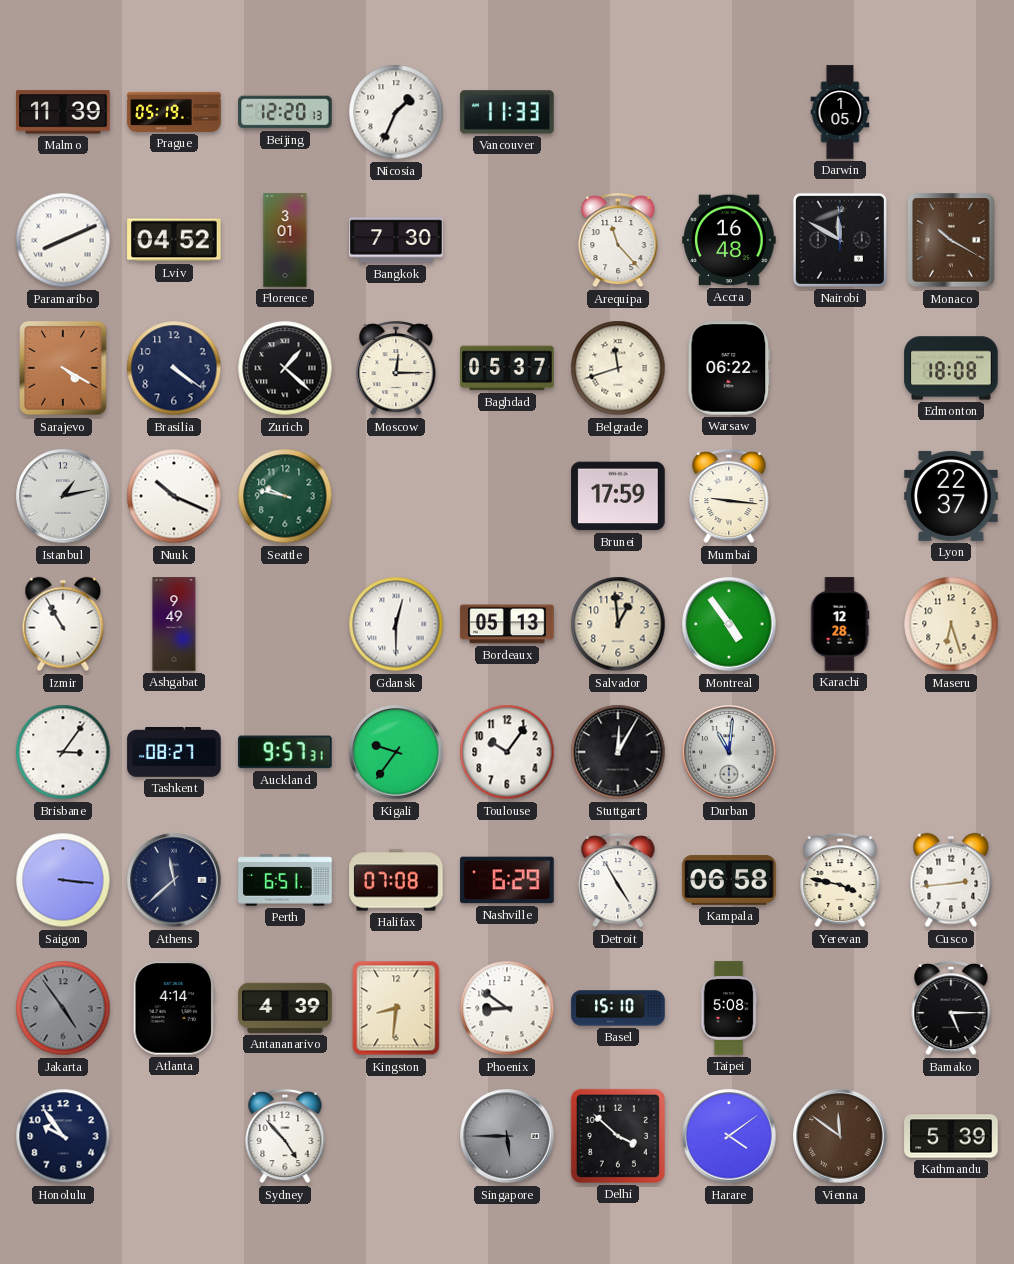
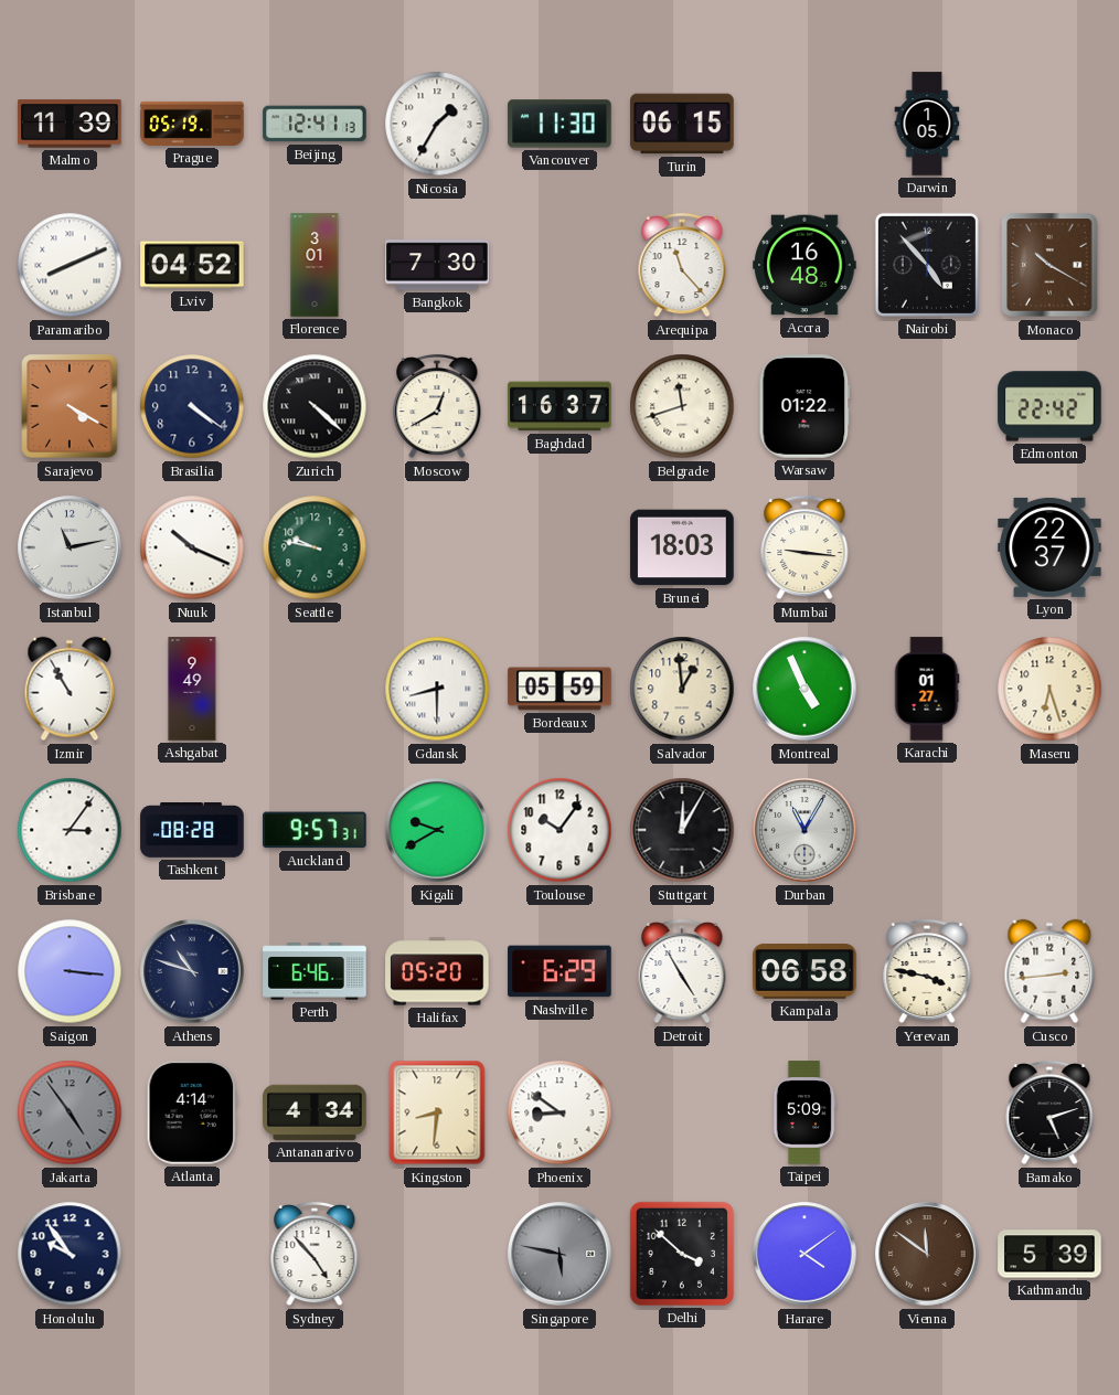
Beijing: 12:20 -> 12:41 (315, 124)
Nicosia: 1:34 -> 1:35 (437, 124)
Vancouver: 11:33 -> 11:30 (559, 124)
Turin: none -> 06:15 (682, 124)
Nairobi: 11:50 -> 4:53 (927, 265)
Zurich: 1:22 -> 4:22 (315, 406)
Moscow: 12:15 -> 12:40 (437, 406)
Baghdad: 05:37 -> 16:37 (559, 406)
Warsaw: 06:22 -> 01:22 (804, 406)
Edmonton: 18:08 -> 22:42 (1049, 406)
Istanbul: 1:13 -> 11:13 (70, 547)
Brunei: 17:59 -> 18:03 (682, 547)
Gdansk: 12:30 -> 8:30 (437, 689)
Bordeaux: 05:13 -> 05:59 (559, 689)
Montreal: 4:54 -> 4:56 (804, 689)
Karachi: 12:28 -> 01:27 (927, 689)
Tashkent: 08:27 -> 08:28 (192, 831)
Kigali: 9:36 -> 9:40 (437, 830)
Durban: 11:01 -> 11:05 (804, 830)
Athens: 11:38 -> 10:48 (192, 971)
Perth: 6:51 -> 6:46 (315, 971)
Halifax: 07:08 -> 05:20 (437, 971)
Antananarivo: 4:39 -> 4:34 (315, 1112)
Basel: 15:10 -> none (618, 1008)
Taipei: 5:08 -> 5:09 (804, 1112)
Bamako: 5:15 -> 5:12 (1049, 1112)
Singapore: 5:45 -> 5:47 (559, 1254)
